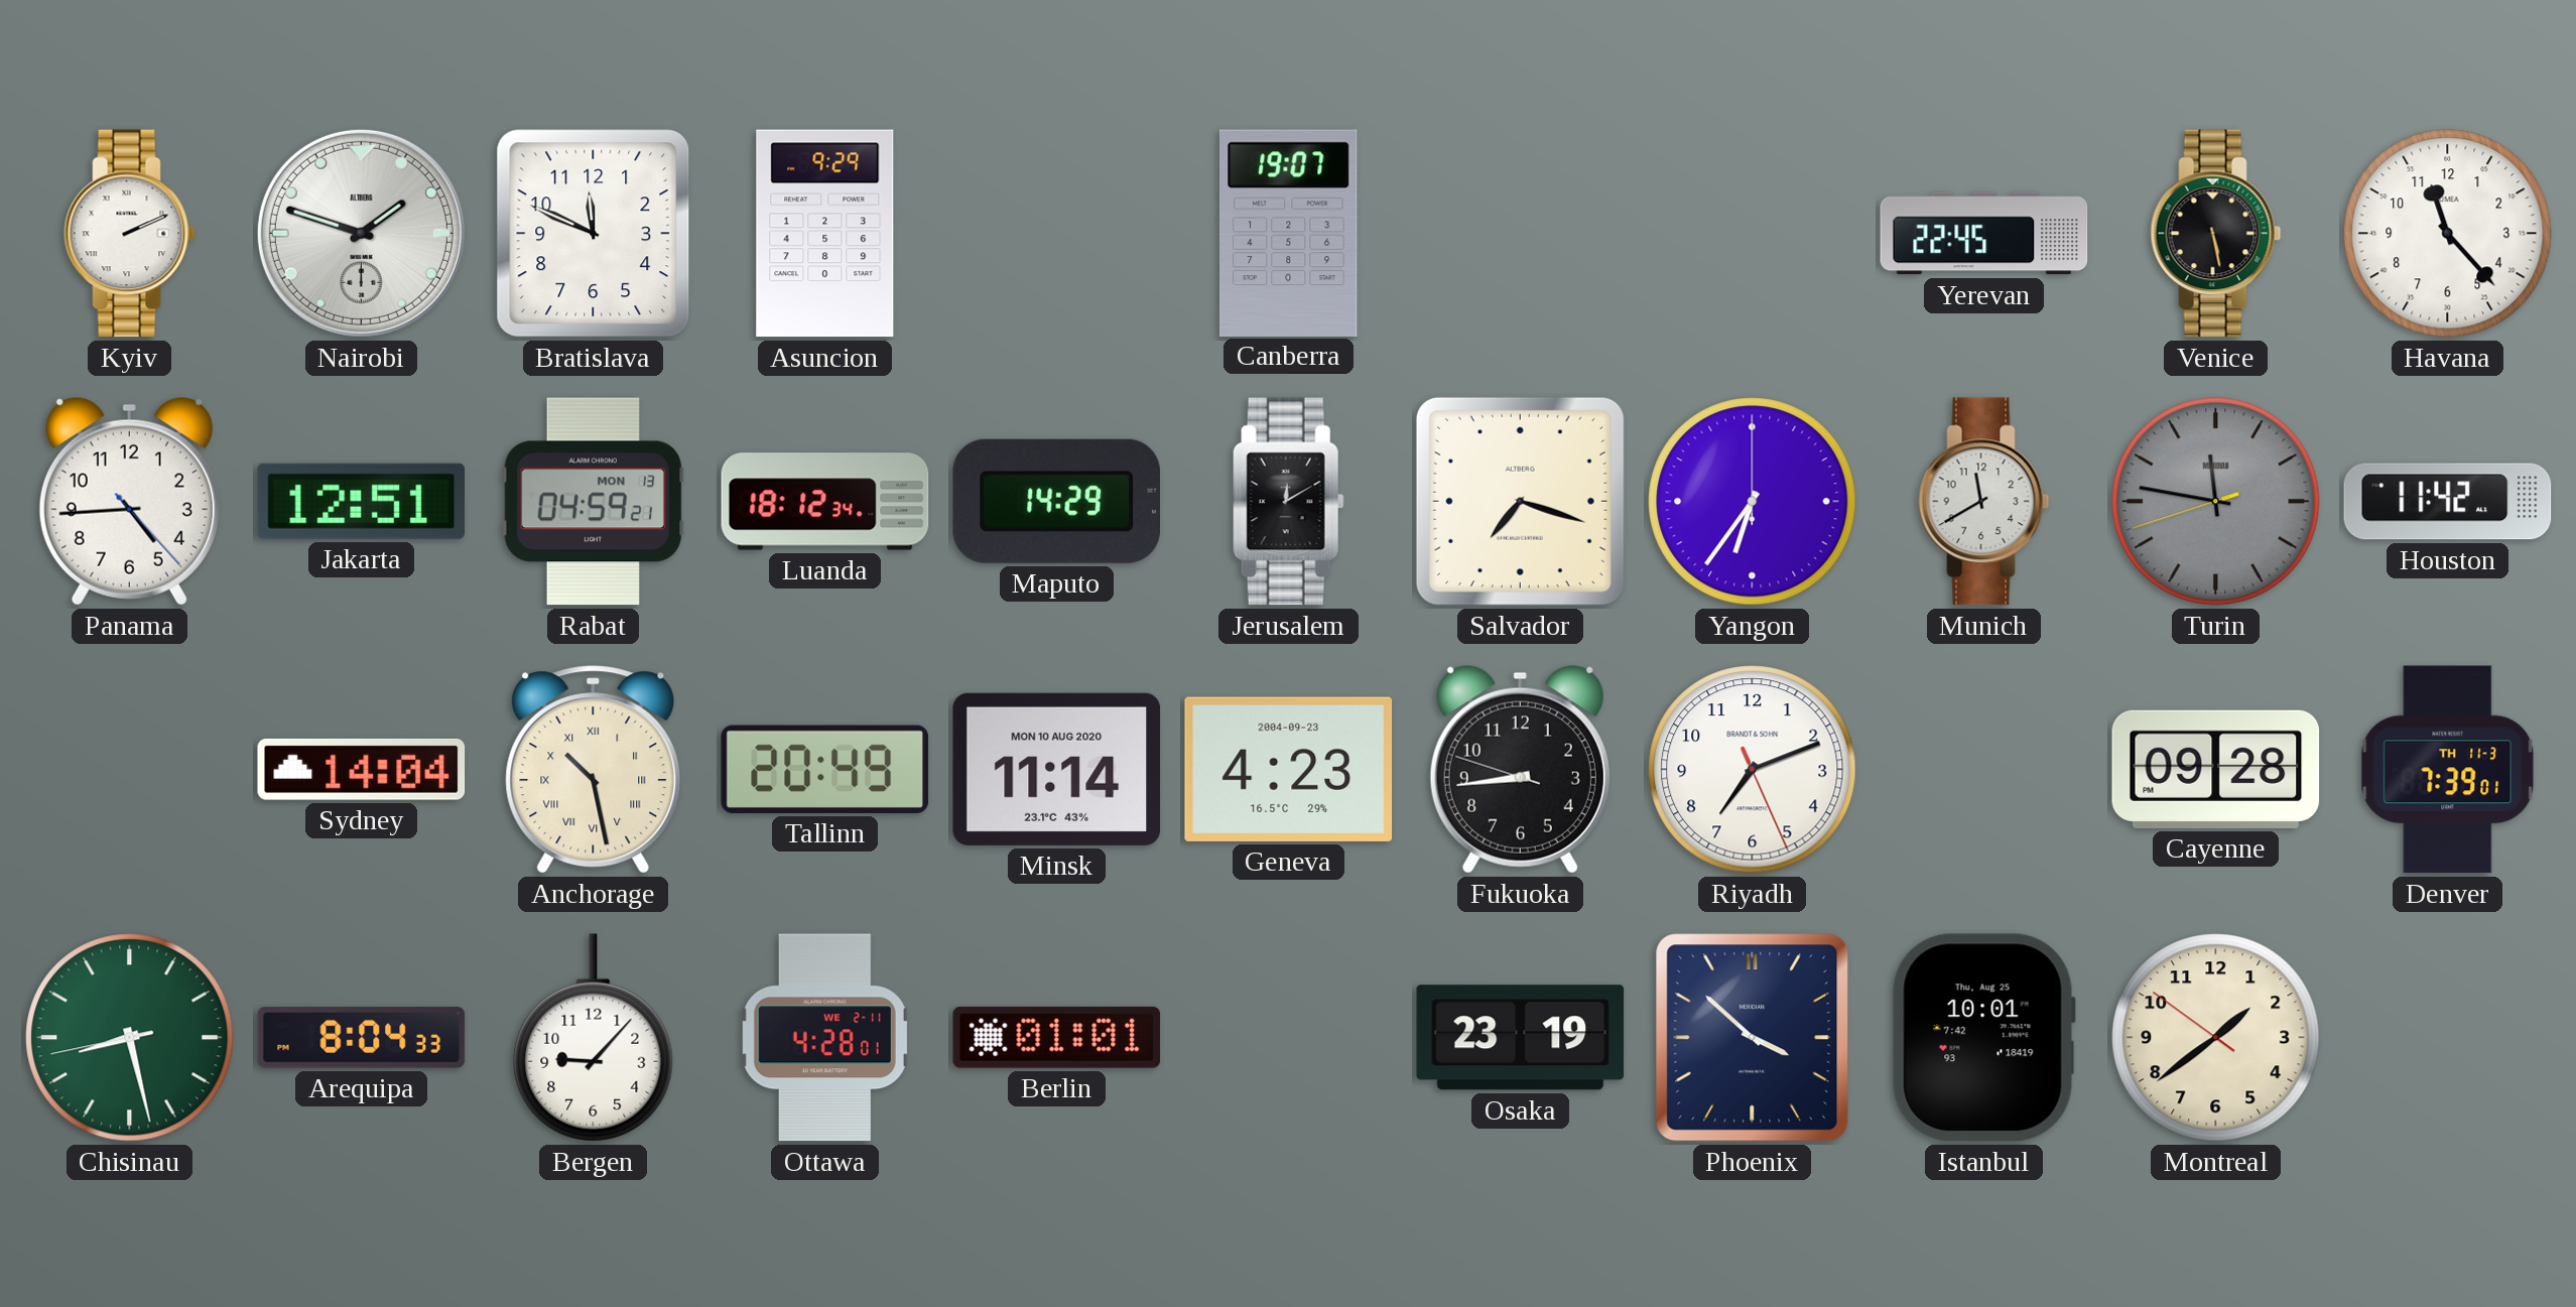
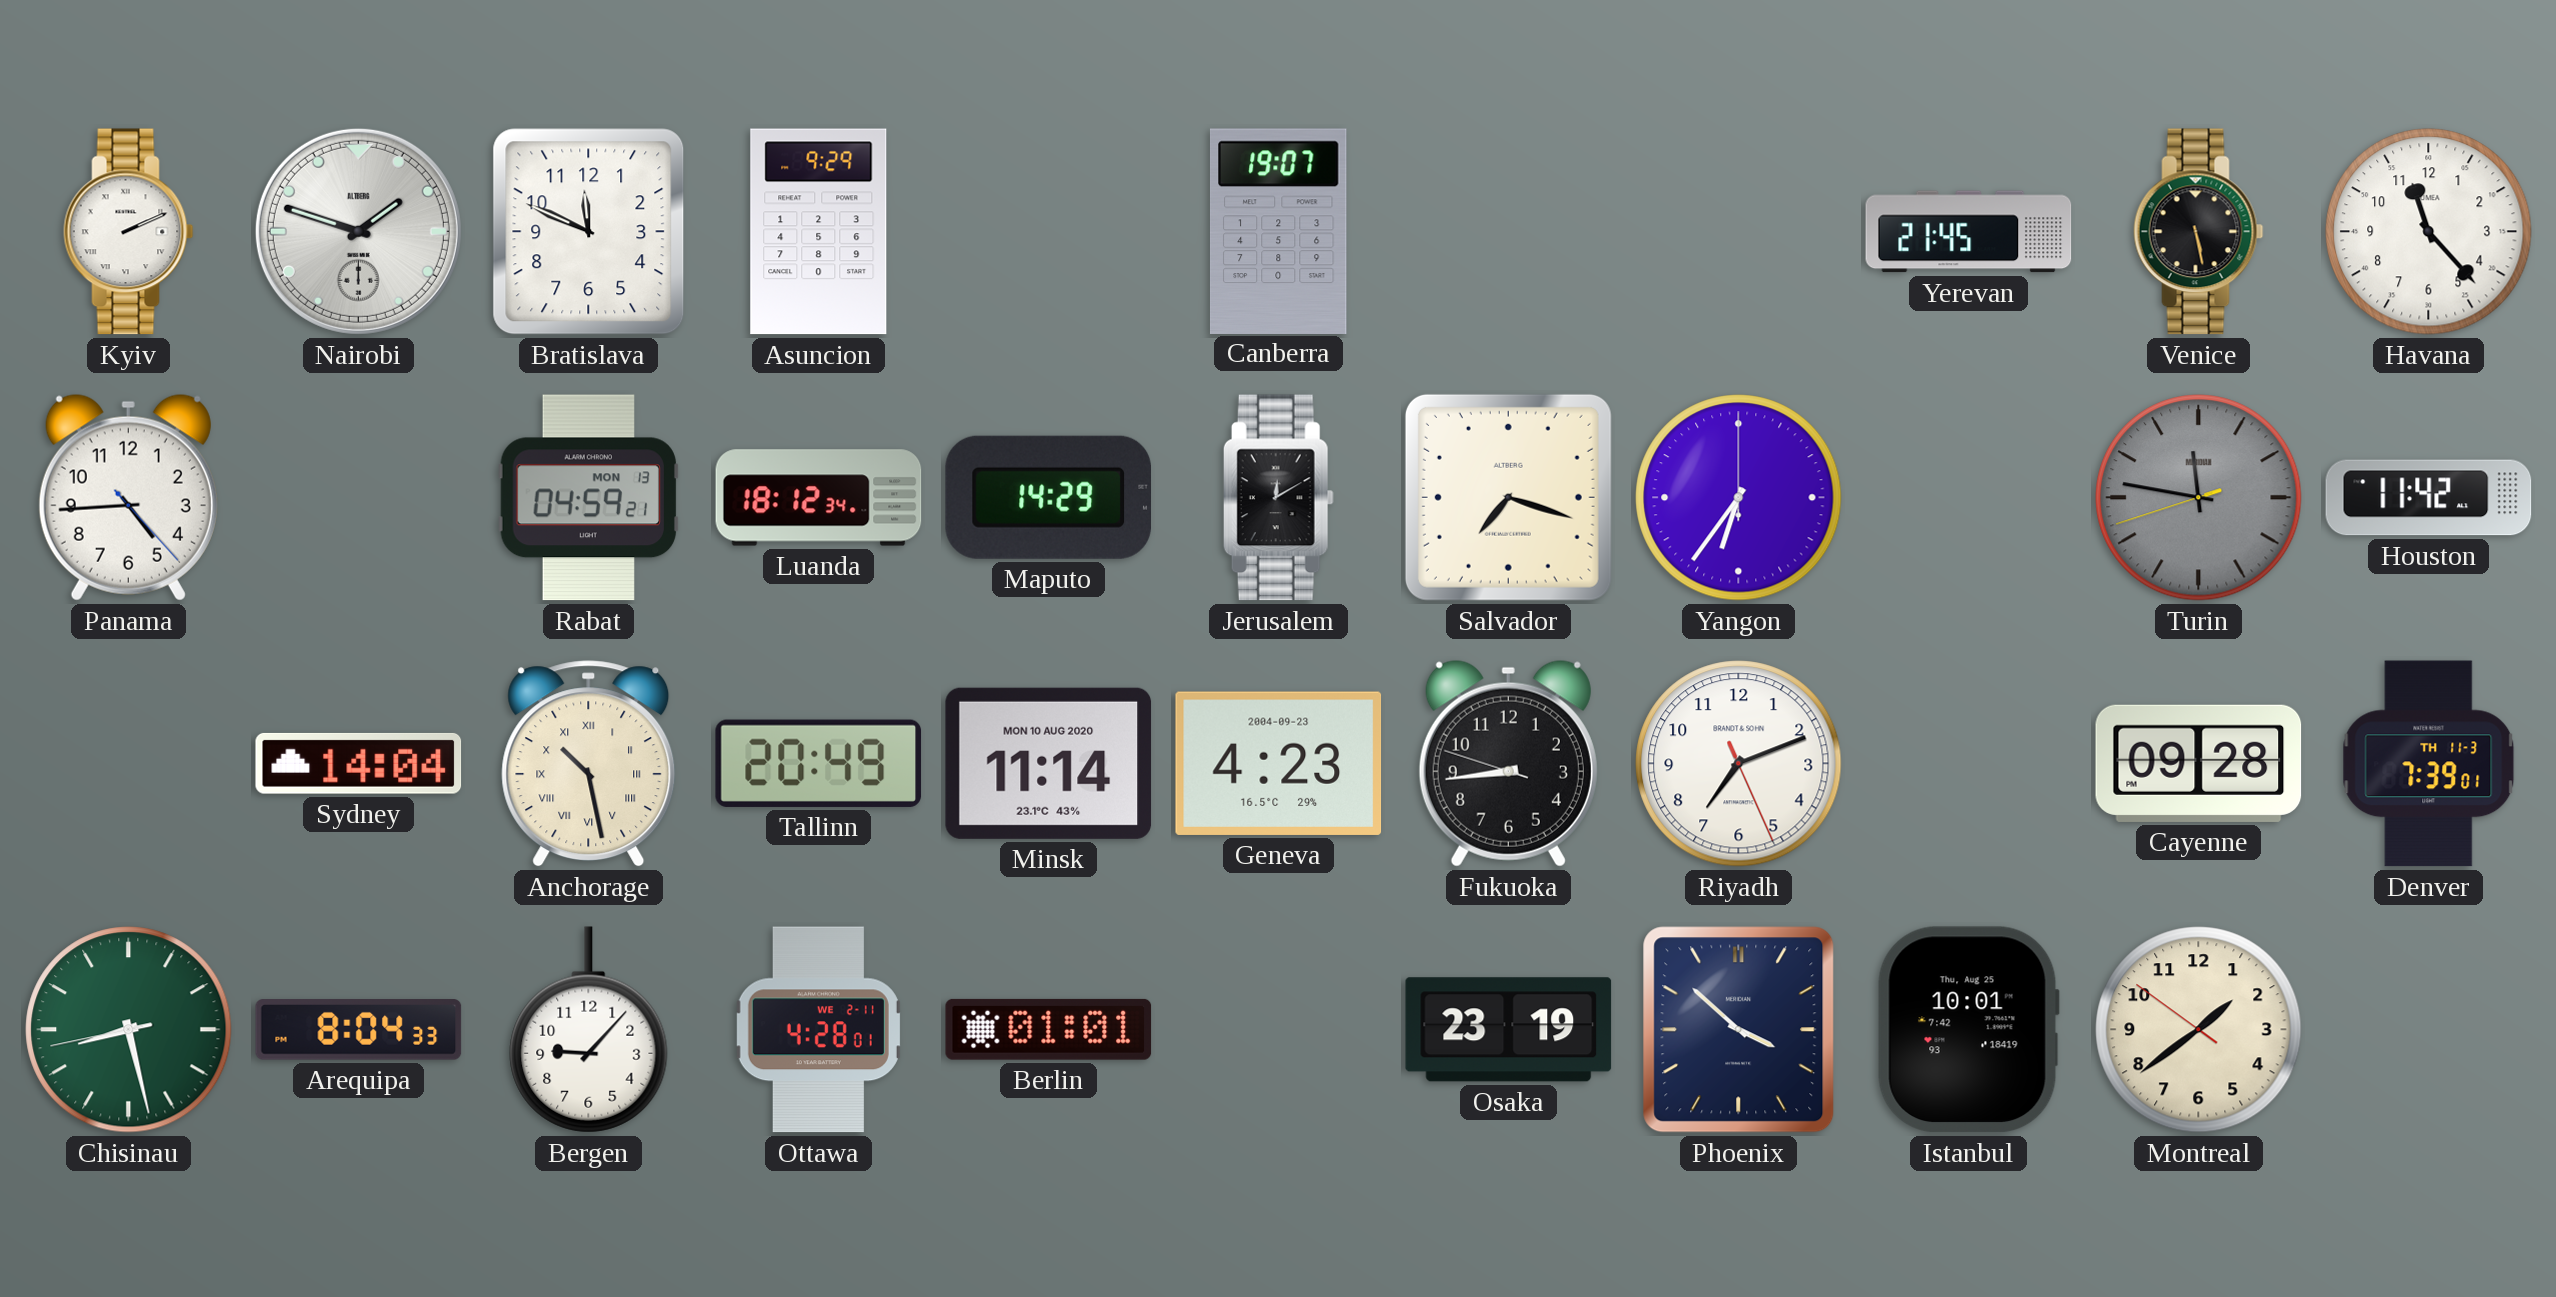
Yerevan: 22:45 -> 21:45 (1969, 232)
Jakarta: 12:51 -> none (361, 501)
Munich: 11:40 -> none (1984, 502)
